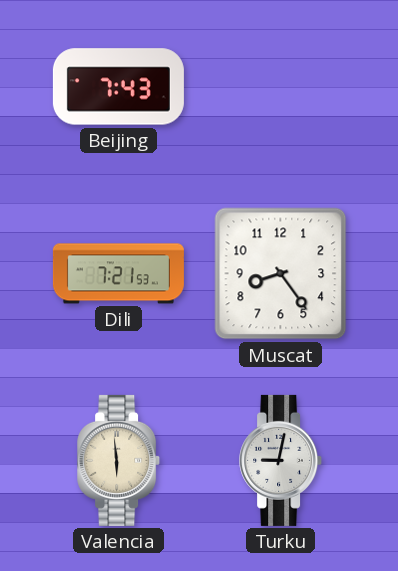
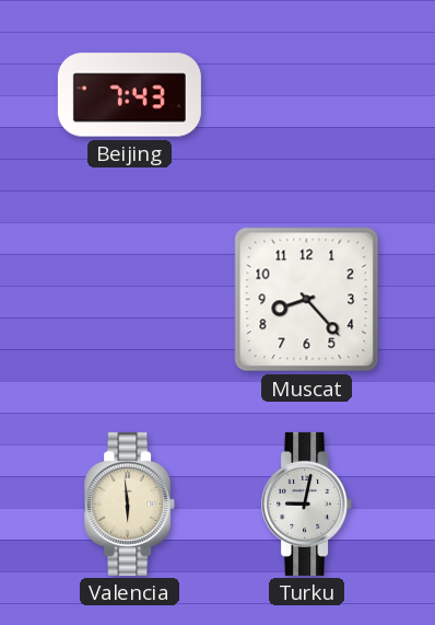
Dili: 7:21 -> none (118, 274)
Muscat: 8:24 -> 8:23 (307, 300)
